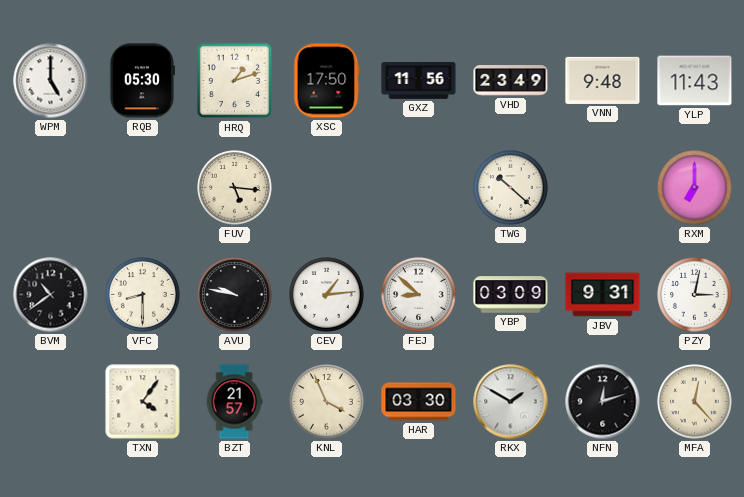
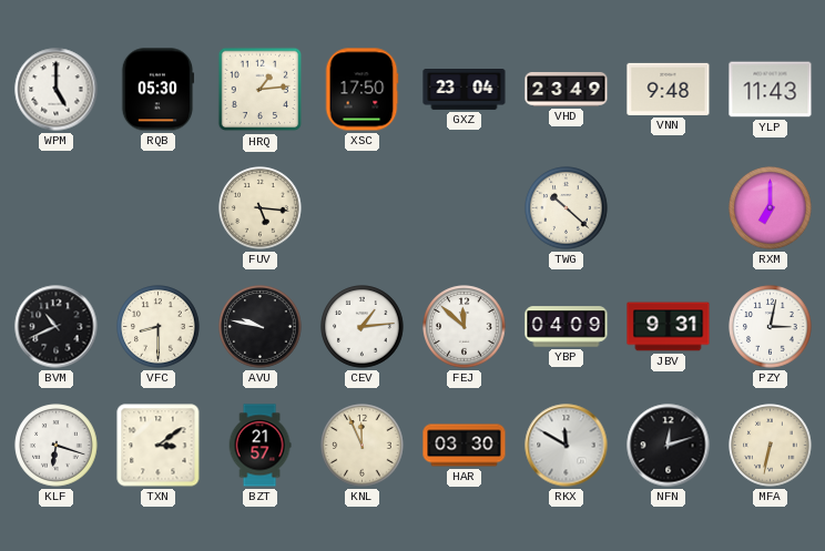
HRQ: 1:12 -> 1:14 (261, 90)
GXZ: 11:56 -> 23:04 (465, 90)
BVM: 10:39 -> 10:41 (57, 327)
FEJ: 8:52 -> 11:52 (465, 327)
YBP: 03:09 -> 04:09 (567, 327)
KLF: none -> 6:18 (57, 446)
TXN: 4:06 -> 3:09 (159, 446)
KNL: 3:56 -> 11:56 (363, 446)
RKX: 1:50 -> 11:50 (567, 446)
MFA: 12:23 -> 6:32 (771, 446)
